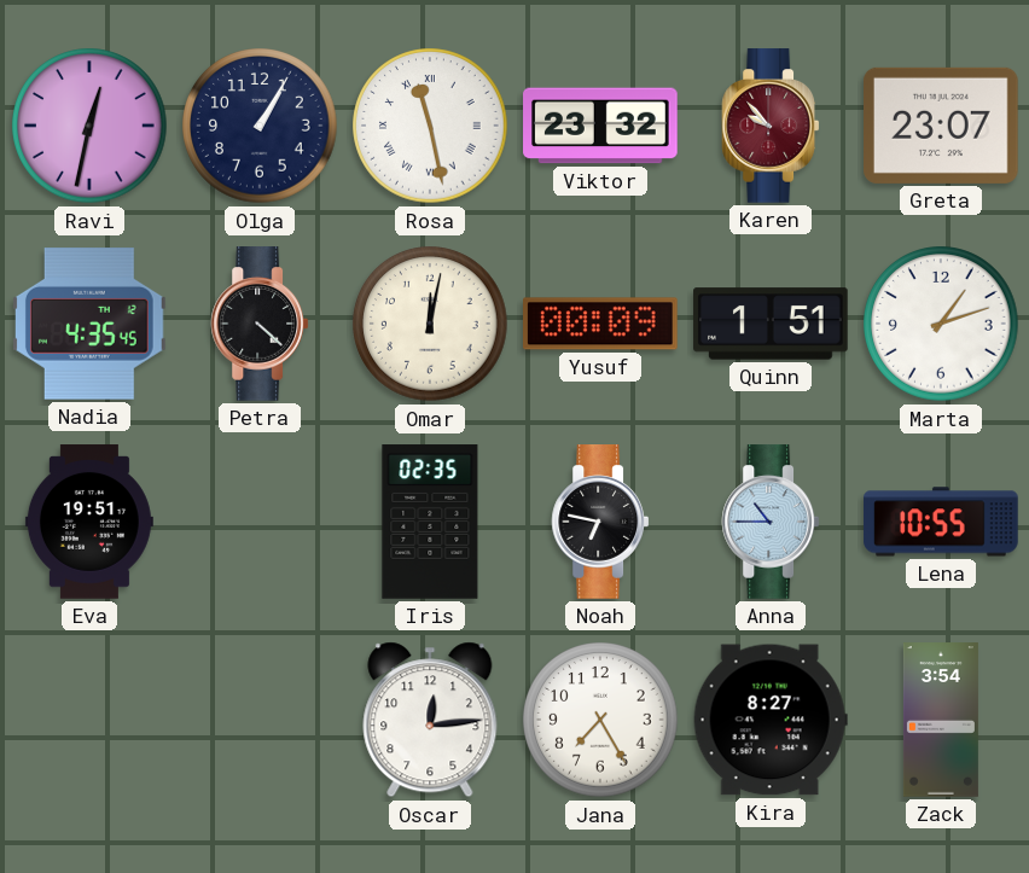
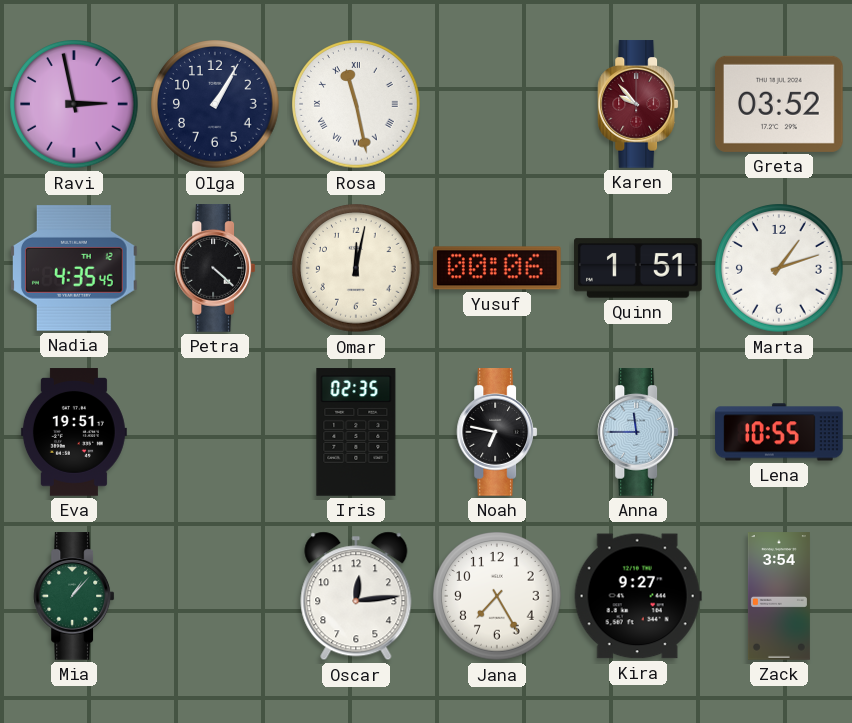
Ravi: 12:32 -> 2:58 (74, 104)
Viktor: 23:32 -> none (600, 126)
Greta: 23:07 -> 03:52 (780, 104)
Yusuf: 00:09 -> 00:06 (498, 268)
Anna: 10:45 -> 11:45 (638, 432)
Mia: none -> 1:07 (74, 596)
Kira: 8:27 -> 9:27 (638, 596)
